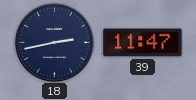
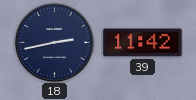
39: 11:47 -> 11:42 (143, 43)
